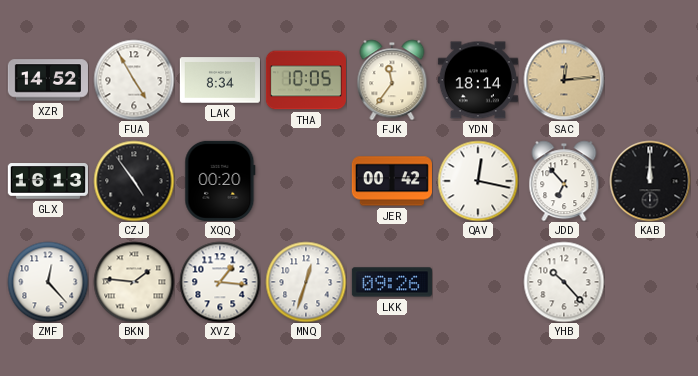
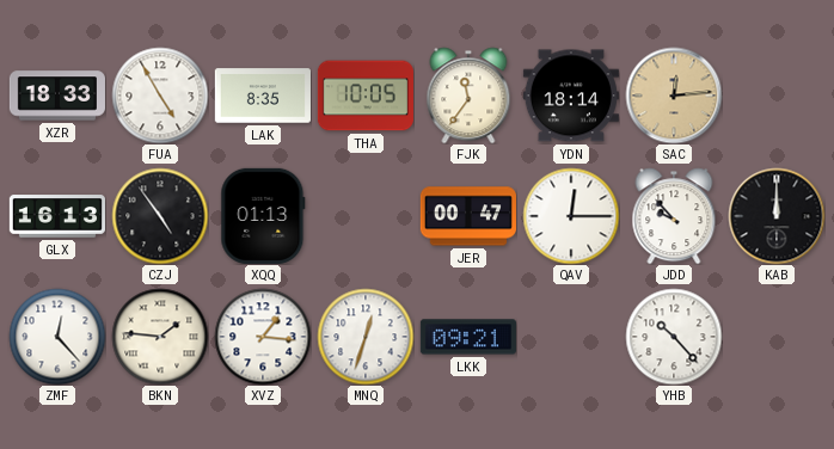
XZR: 14:52 -> 18:33 (57, 96)
LAK: 8:34 -> 8:35 (263, 96)
XQQ: 00:20 -> 01:13 (263, 216)
JER: 00:42 -> 00:47 (468, 216)
QAV: 12:17 -> 12:15 (571, 216)
JDD: 6:53 -> 9:53 (674, 216)
LKK: 09:26 -> 09:21 (468, 337)
